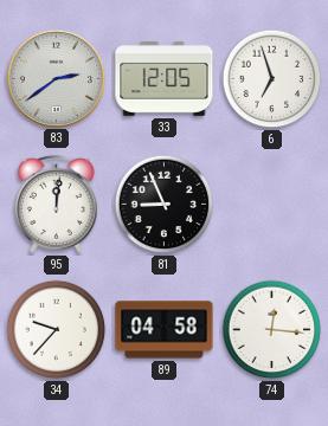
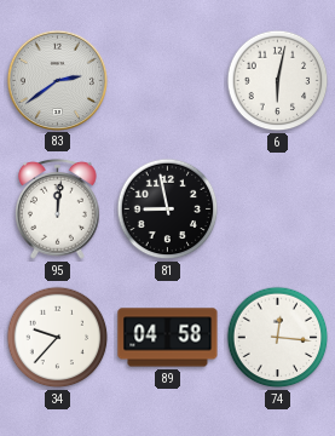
33: 12:05 -> none (165, 79)
6: 6:57 -> 6:02 (278, 81)
81: 8:56 -> 8:58 (168, 210)
